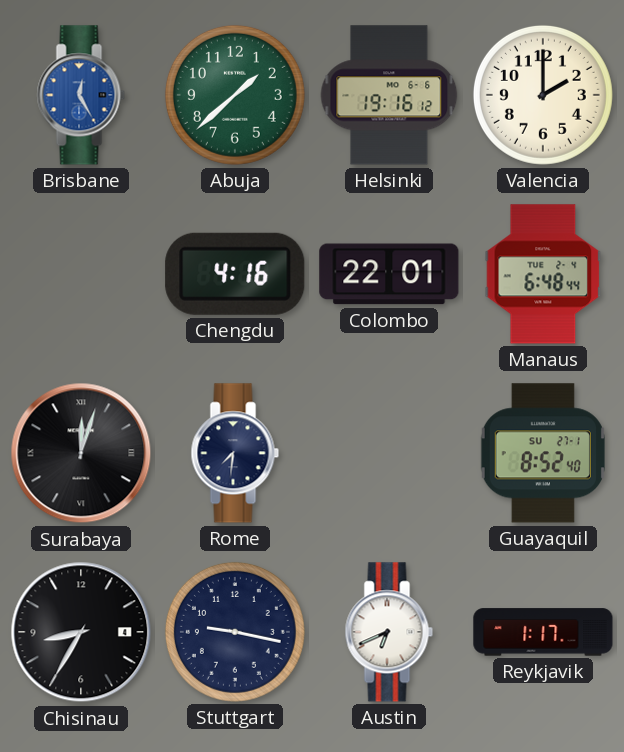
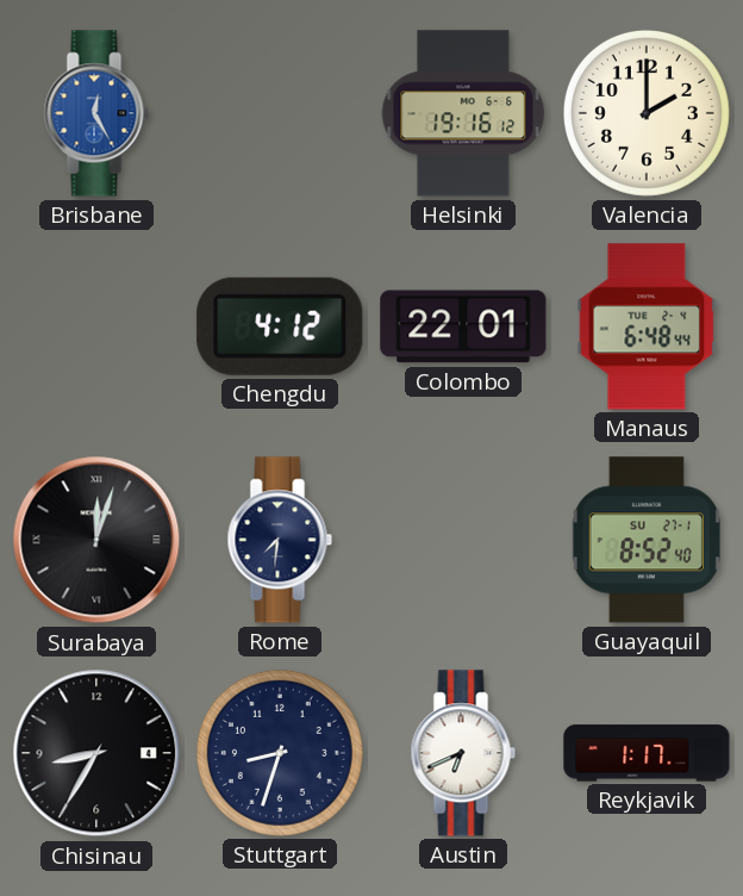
Abuja: 1:38 -> none (235, 95)
Chengdu: 4:16 -> 4:12 (280, 326)
Stuttgart: 9:17 -> 8:33 (280, 753)
